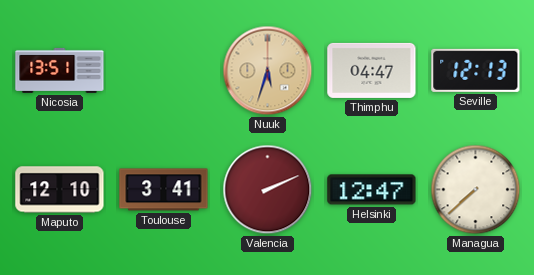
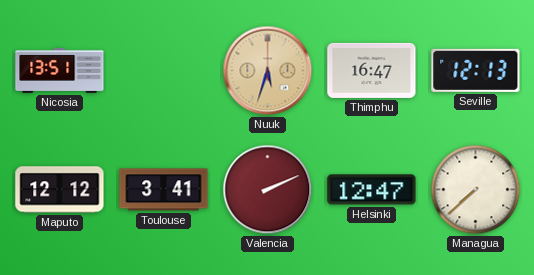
Thimphu: 04:47 -> 16:47 (372, 70)
Maputo: 12:10 -> 12:12 (60, 190)
